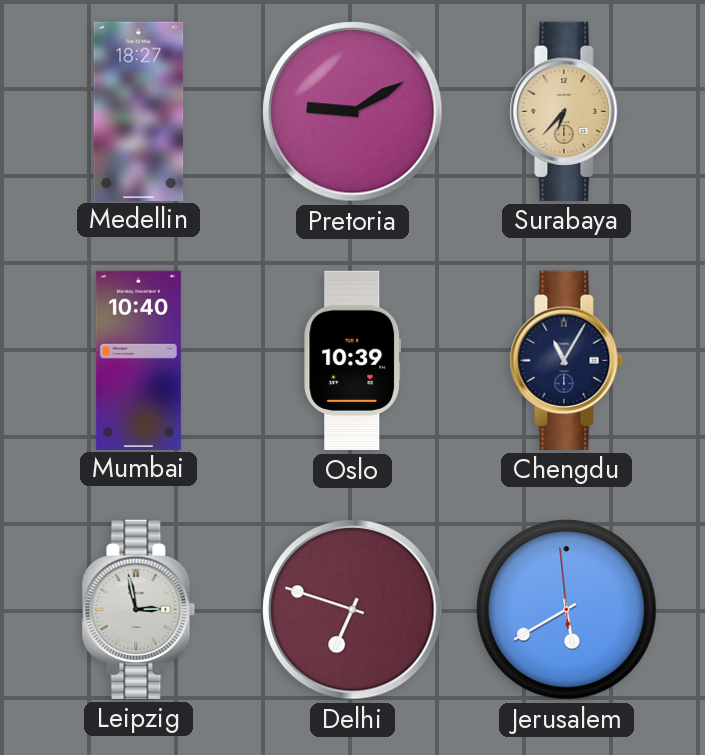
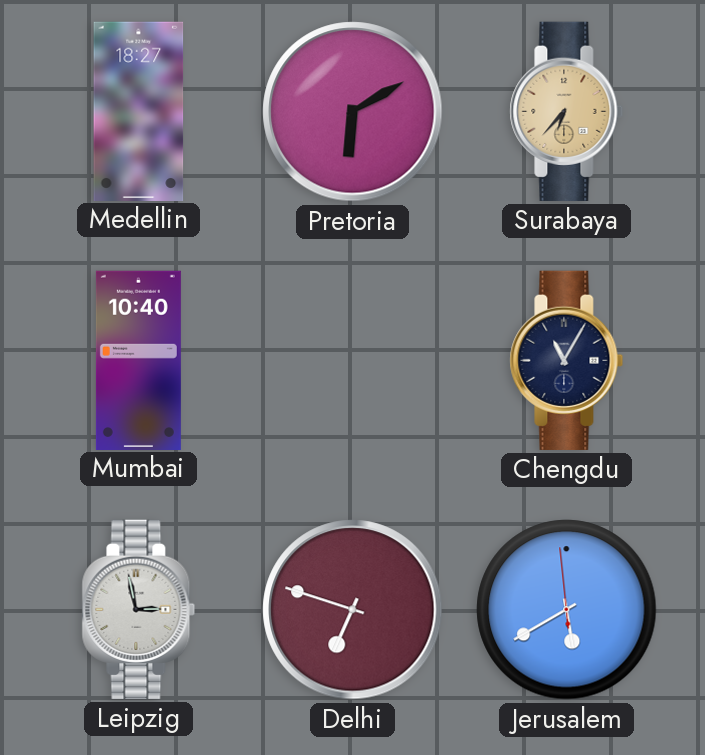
Pretoria: 9:10 -> 6:10 (353, 112)
Oslo: 10:39 -> none (353, 361)
